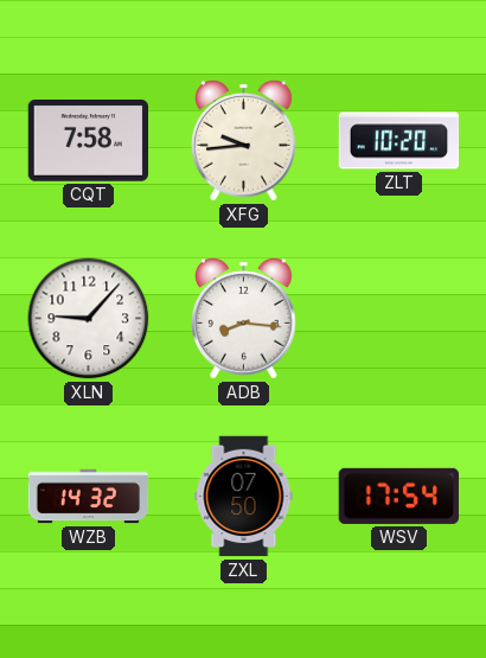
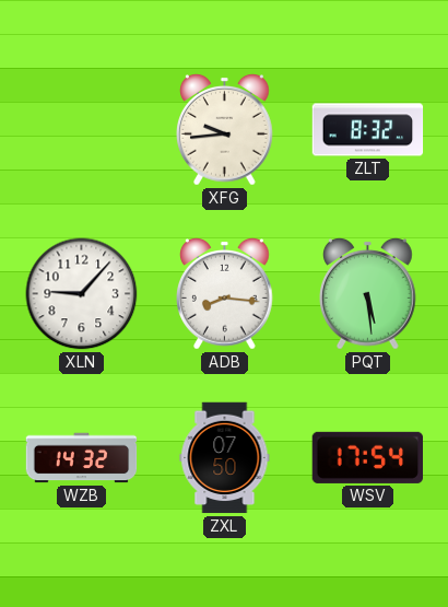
CQT: 7:58 -> none (89, 141)
ZLT: 10:20 -> 8:32 (368, 130)
PQT: none -> 5:29 (368, 294)
